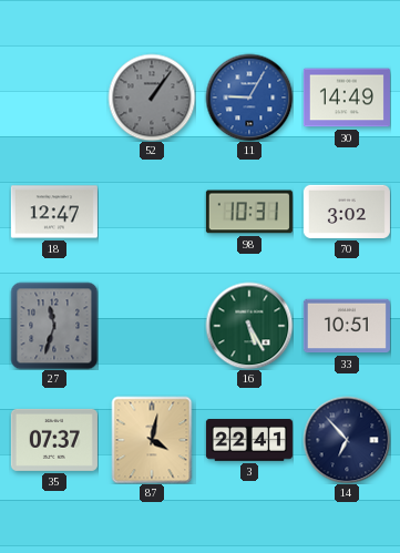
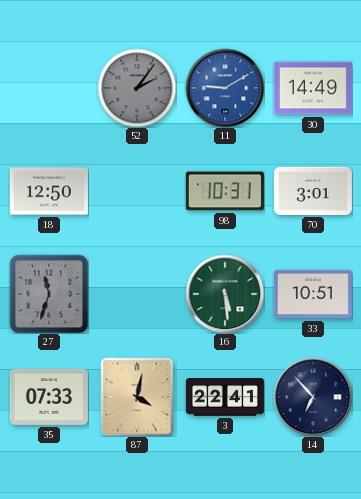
52: 1:06 -> 2:06 (137, 88)
11: 9:05 -> 9:10 (225, 88)
18: 12:47 -> 12:50 (49, 191)
70: 3:02 -> 3:01 (313, 191)
16: 5:25 -> 5:29 (225, 294)
35: 07:37 -> 07:33 (49, 397)
